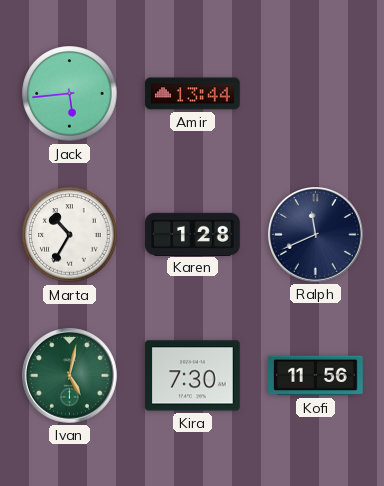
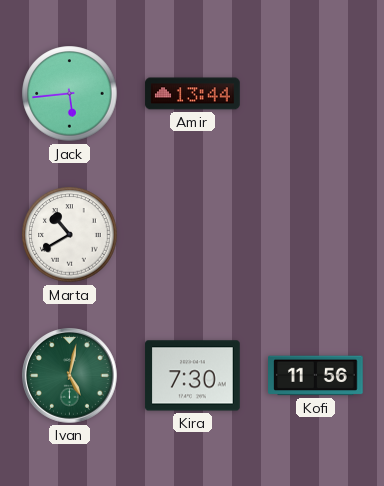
Marta: 10:35 -> 10:40 (70, 235)
Karen: 1:28 -> none (193, 234)
Ralph: 11:41 -> none (316, 235)
